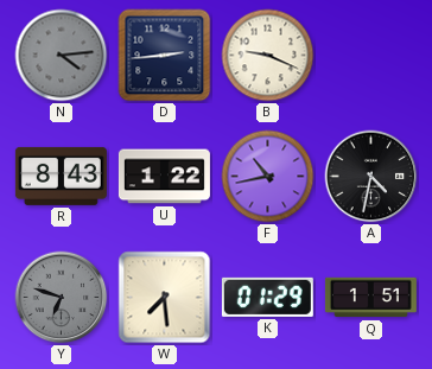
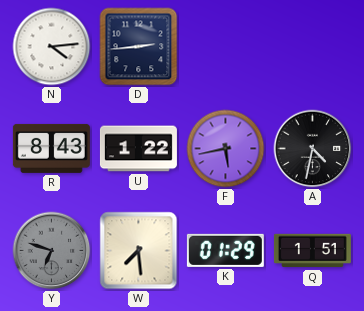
N dial: grey -> white (52, 47)
B: 9:19 -> none (268, 56)
F: 10:43 -> 5:43 (226, 149)
